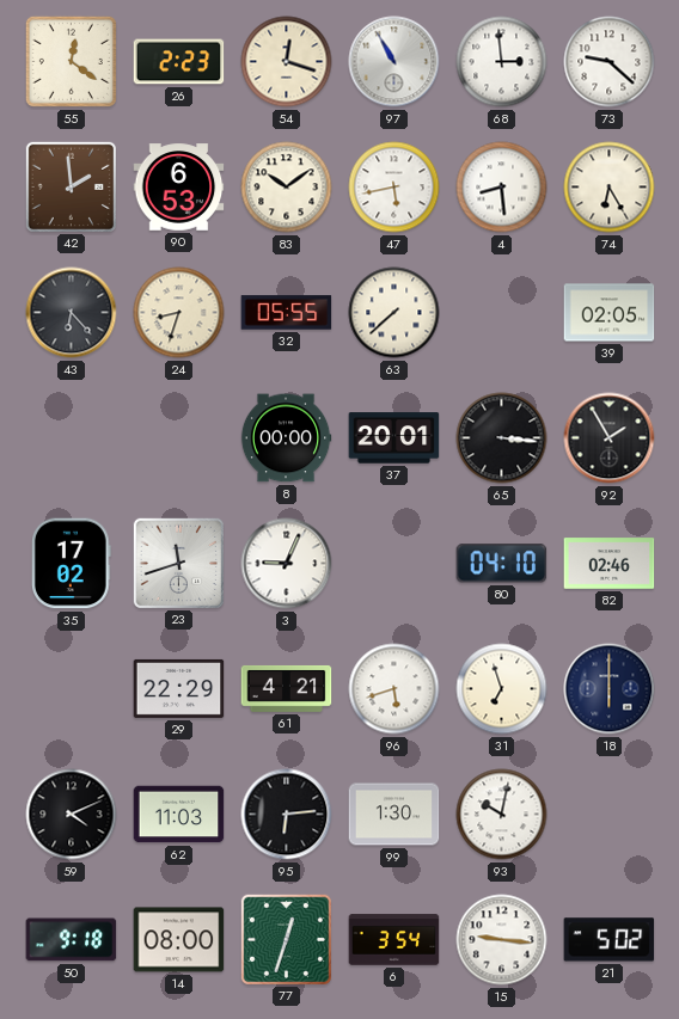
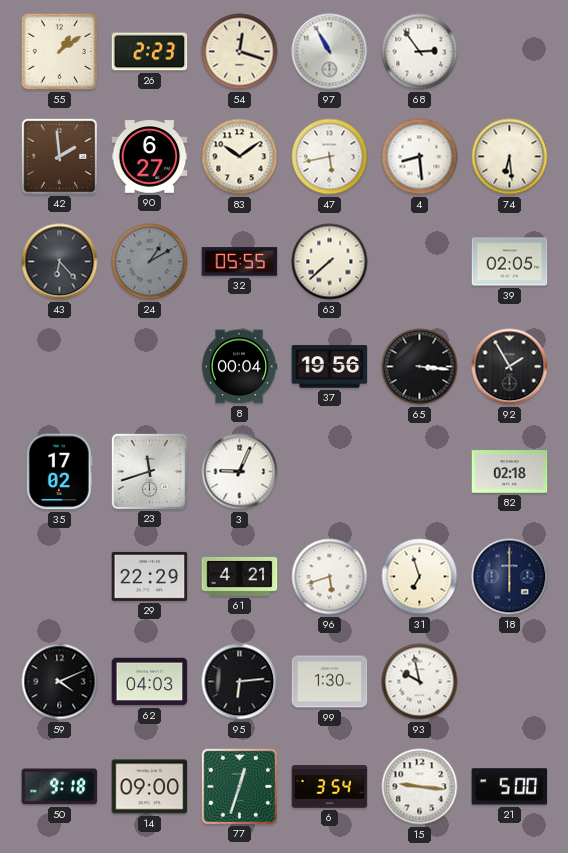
55: 12:21 -> 1:09 (59, 51)
68: 2:59 -> 2:54 (420, 52)
73: 9:22 -> none (610, 62)
90: 6:53 -> 6:27 (150, 157)
74: 6:25 -> 6:29 (510, 157)
24: 8:33 -> 1:10 (150, 262)
24 dial: cream -> grey (150, 262)
8: 00:00 -> 00:04 (239, 367)
37: 20:01 -> 19:56 (330, 367)
80: 04:10 -> none (502, 564)
82: 02:46 -> 02:18 (510, 472)
62: 11:03 -> 04:03 (150, 682)
93: 10:02 -> 9:58 (420, 682)
14: 08:00 -> 09:00 (150, 787)
21: 5:02 -> 5:00 (510, 787)
